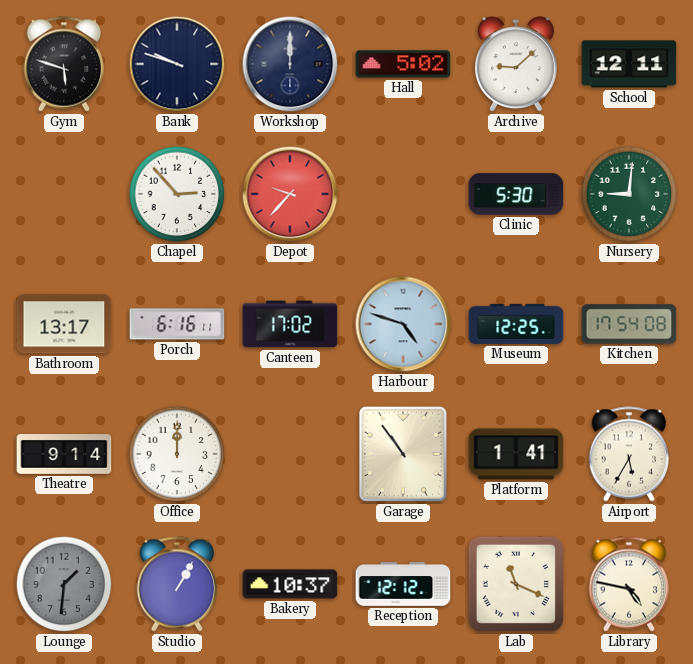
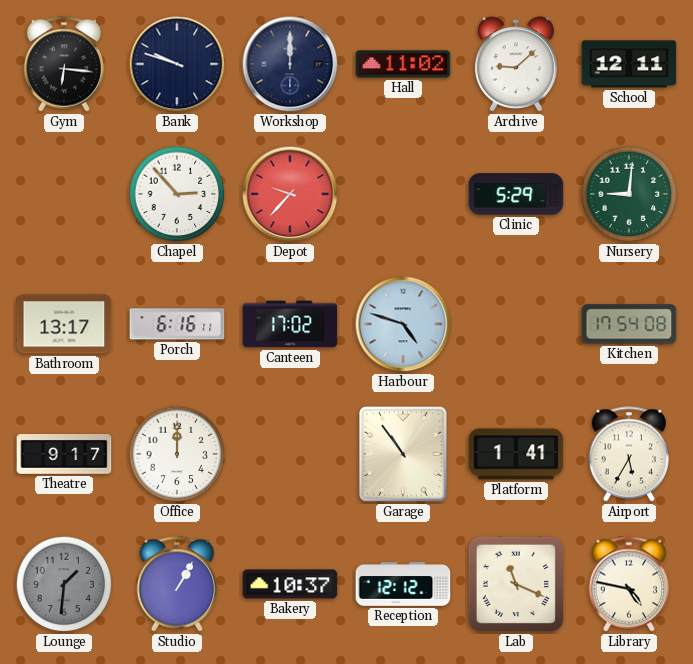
Gym: 5:48 -> 6:16 (64, 64)
Hall: 5:02 -> 11:02 (403, 64)
Clinic: 5:30 -> 5:29 (516, 194)
Museum: 12:25 -> none (516, 324)
Theatre: 9:14 -> 9:17 (64, 455)
